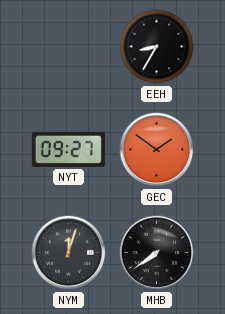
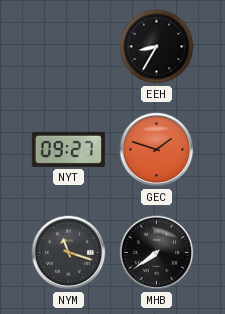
GEC: 1:51 -> 1:48 (157, 150)
NYM: 12:03 -> 11:18 (69, 253)
